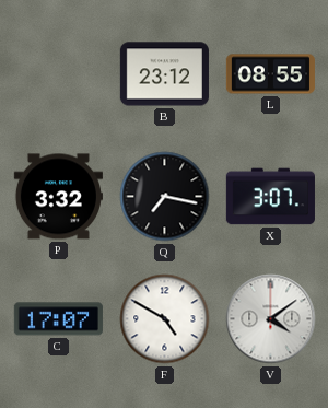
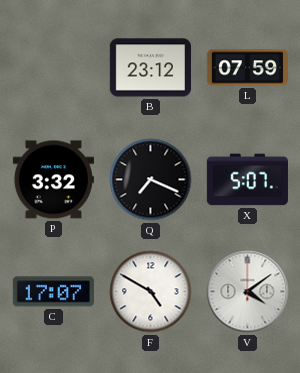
L: 08:55 -> 07:59 (247, 68)
Q: 7:17 -> 7:19 (151, 180)
X: 3:07 -> 5:07 (247, 180)
